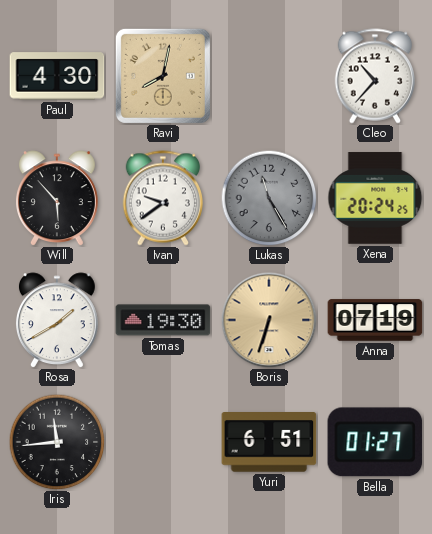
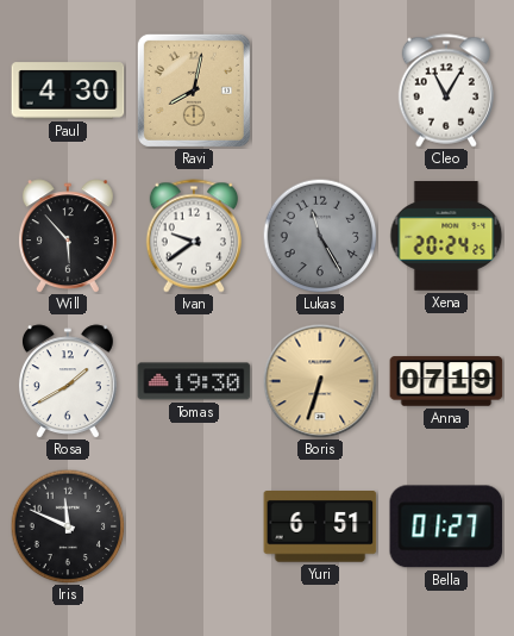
Cleo: 10:37 -> 11:05 (445, 91)
Iris: 11:44 -> 11:49 (68, 526)
